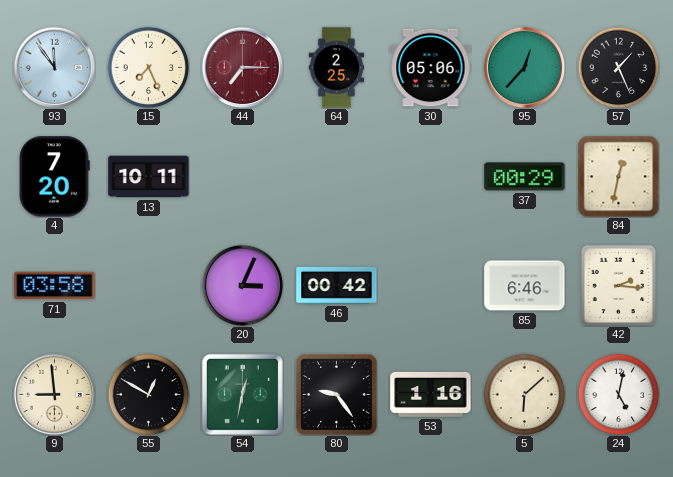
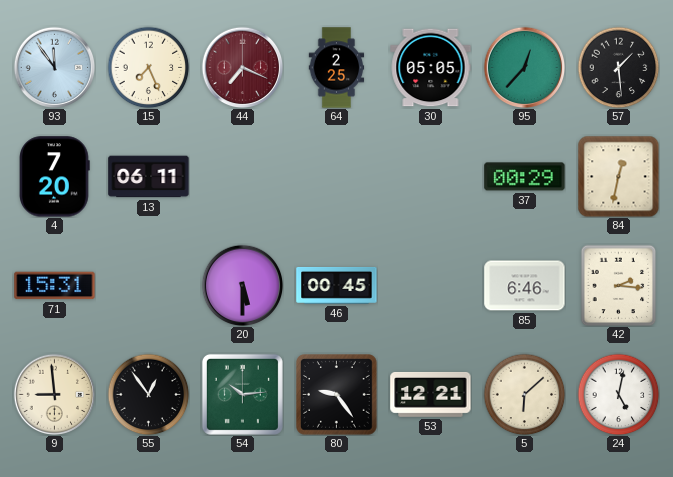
44: 7:15 -> 7:19 (242, 67)
30: 05:06 -> 05:05 (431, 68)
57: 1:26 -> 1:29 (618, 67)
13: 10:11 -> 06:11 (149, 177)
71: 03:58 -> 15:31 (55, 286)
20: 3:04 -> 5:30 (242, 285)
46: 00:42 -> 00:45 (337, 285)
55: 12:50 -> 12:54 (148, 394)
54: 12:32 -> 10:14 (242, 394)
53: 1:16 -> 12:21 (431, 394)
